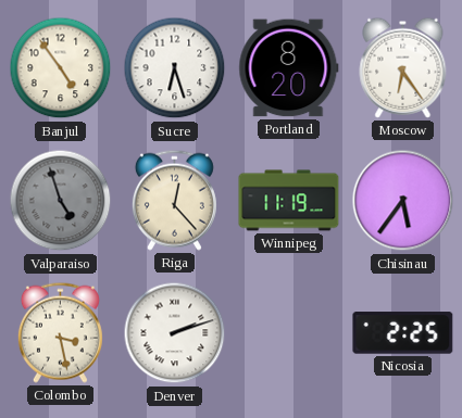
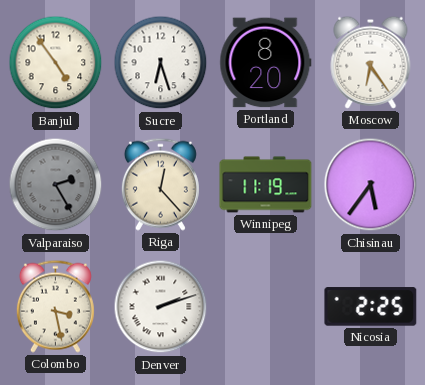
Valparaiso: 4:57 -> 2:25 (56, 185)
